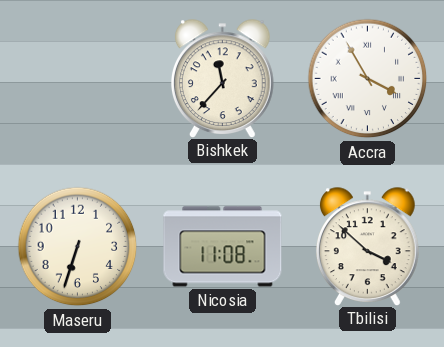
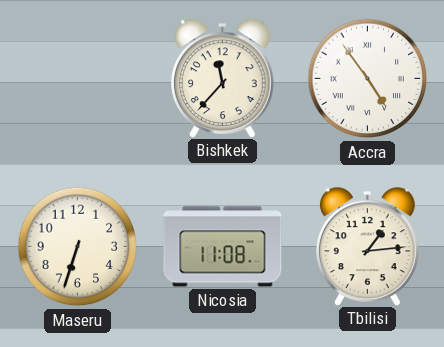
Accra: 3:55 -> 4:54 (368, 79)
Tbilisi: 3:52 -> 1:14 (368, 246)
